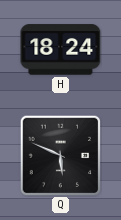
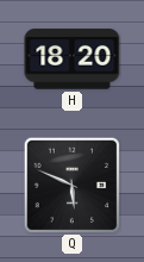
H: 18:24 -> 18:20 (73, 60)
